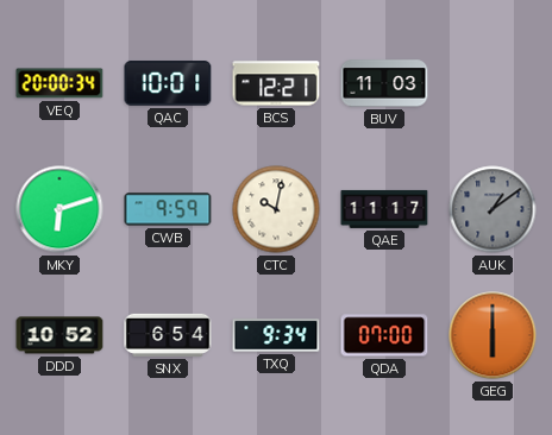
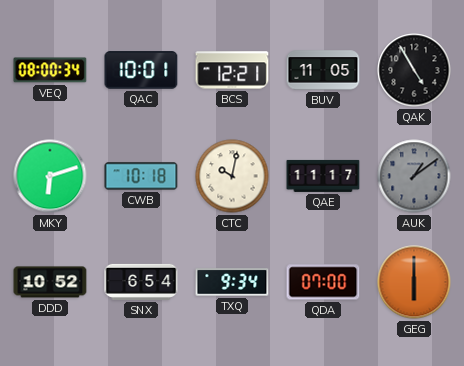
VEQ: 20:00 -> 08:00 (50, 70)
BUV: 11:03 -> 11:05 (323, 70)
QAK: none -> 4:55 (414, 70)
CWB: 9:59 -> 10:18 (141, 176)
